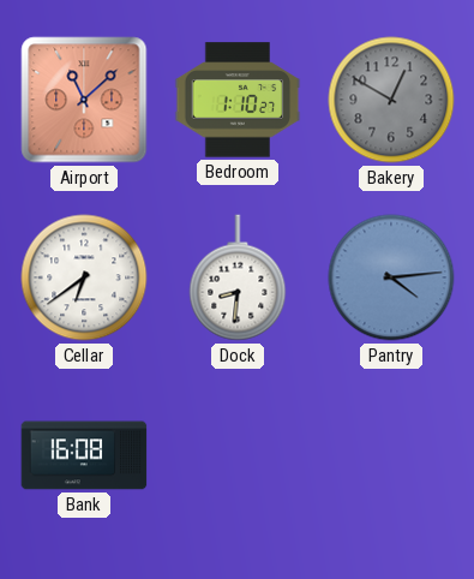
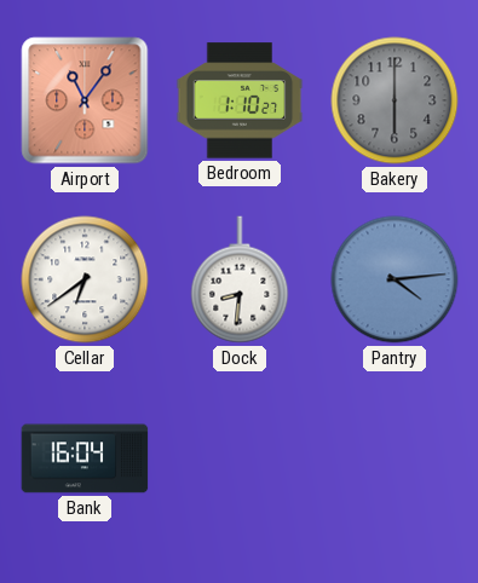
Airport: 11:08 -> 11:06 (85, 100)
Bakery: 12:50 -> 6:00 (395, 100)
Bank: 16:08 -> 16:04 (85, 458)
